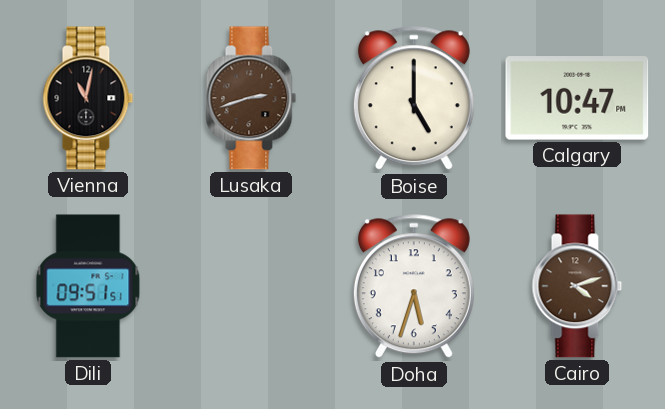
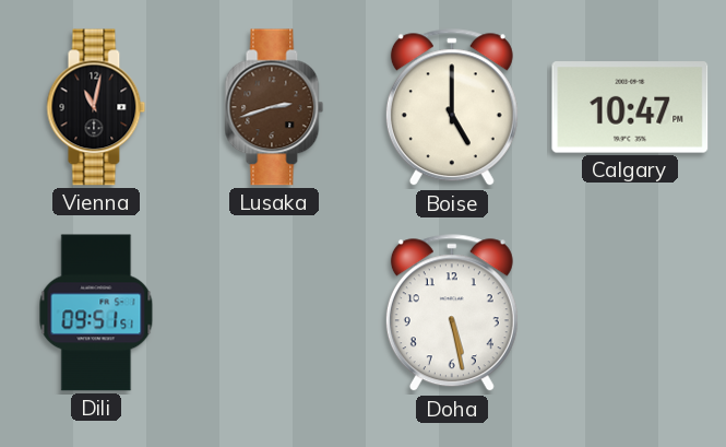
Doha: 5:33 -> 5:28 (452, 314)
Cairo: 4:12 -> none (577, 286)
